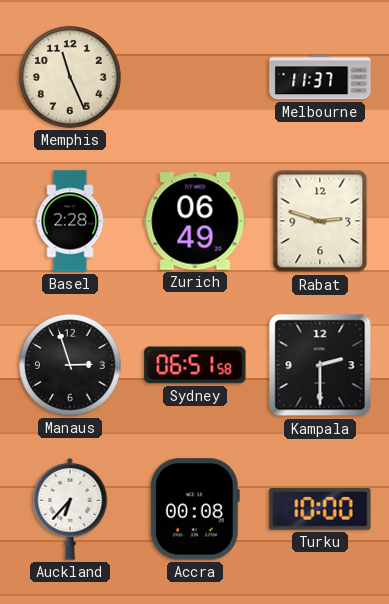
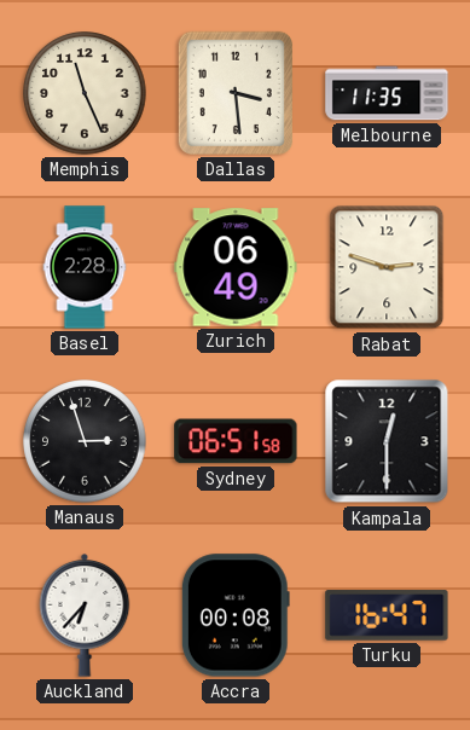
Dallas: none -> 3:29 (236, 93)
Melbourne: 11:37 -> 11:35 (387, 93)
Kampala: 2:30 -> 12:30 (387, 441)
Turku: 10:00 -> 16:47 (387, 615)
